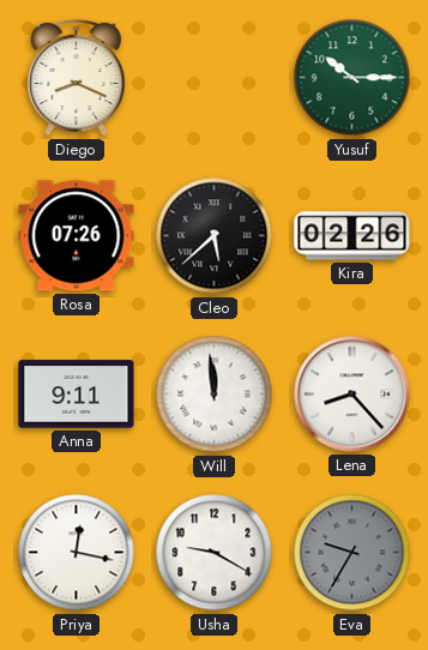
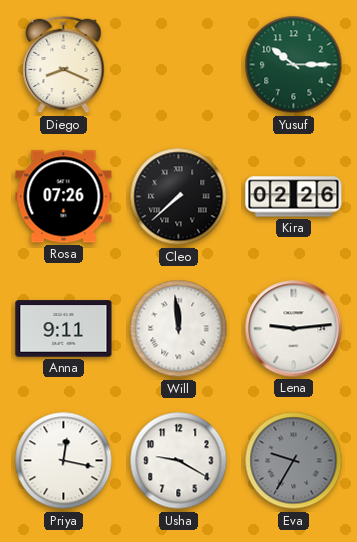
Cleo: 5:38 -> 7:38 (179, 197)
Lena: 8:23 -> 9:14 (294, 329)
